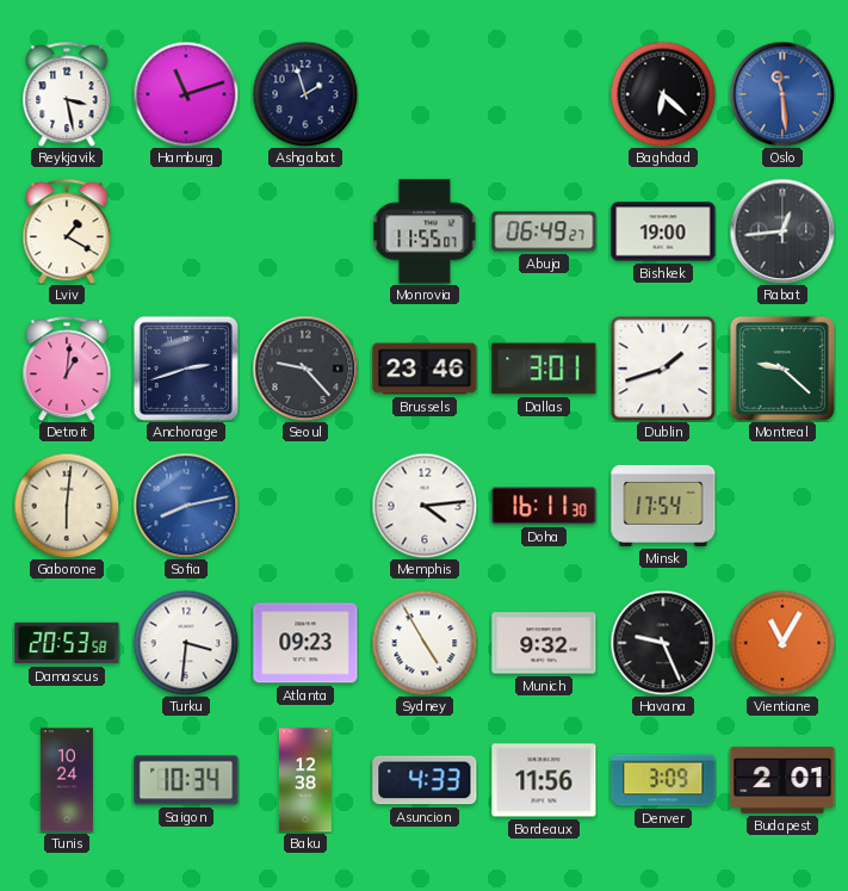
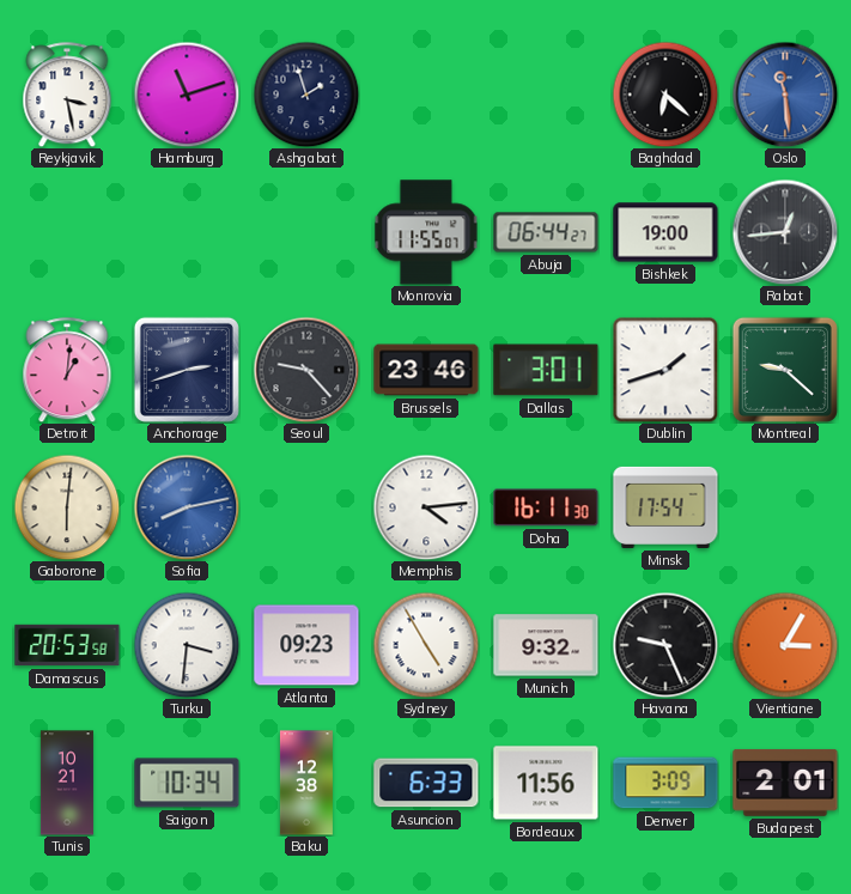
Lviv: 1:20 -> none (67, 231)
Abuja: 06:49 -> 06:44 (546, 232)
Vientiane: 11:05 -> 3:05 (785, 645)
Tunis: 10:24 -> 10:21 (67, 783)
Asuncion: 4:33 -> 6:33 (426, 783)
